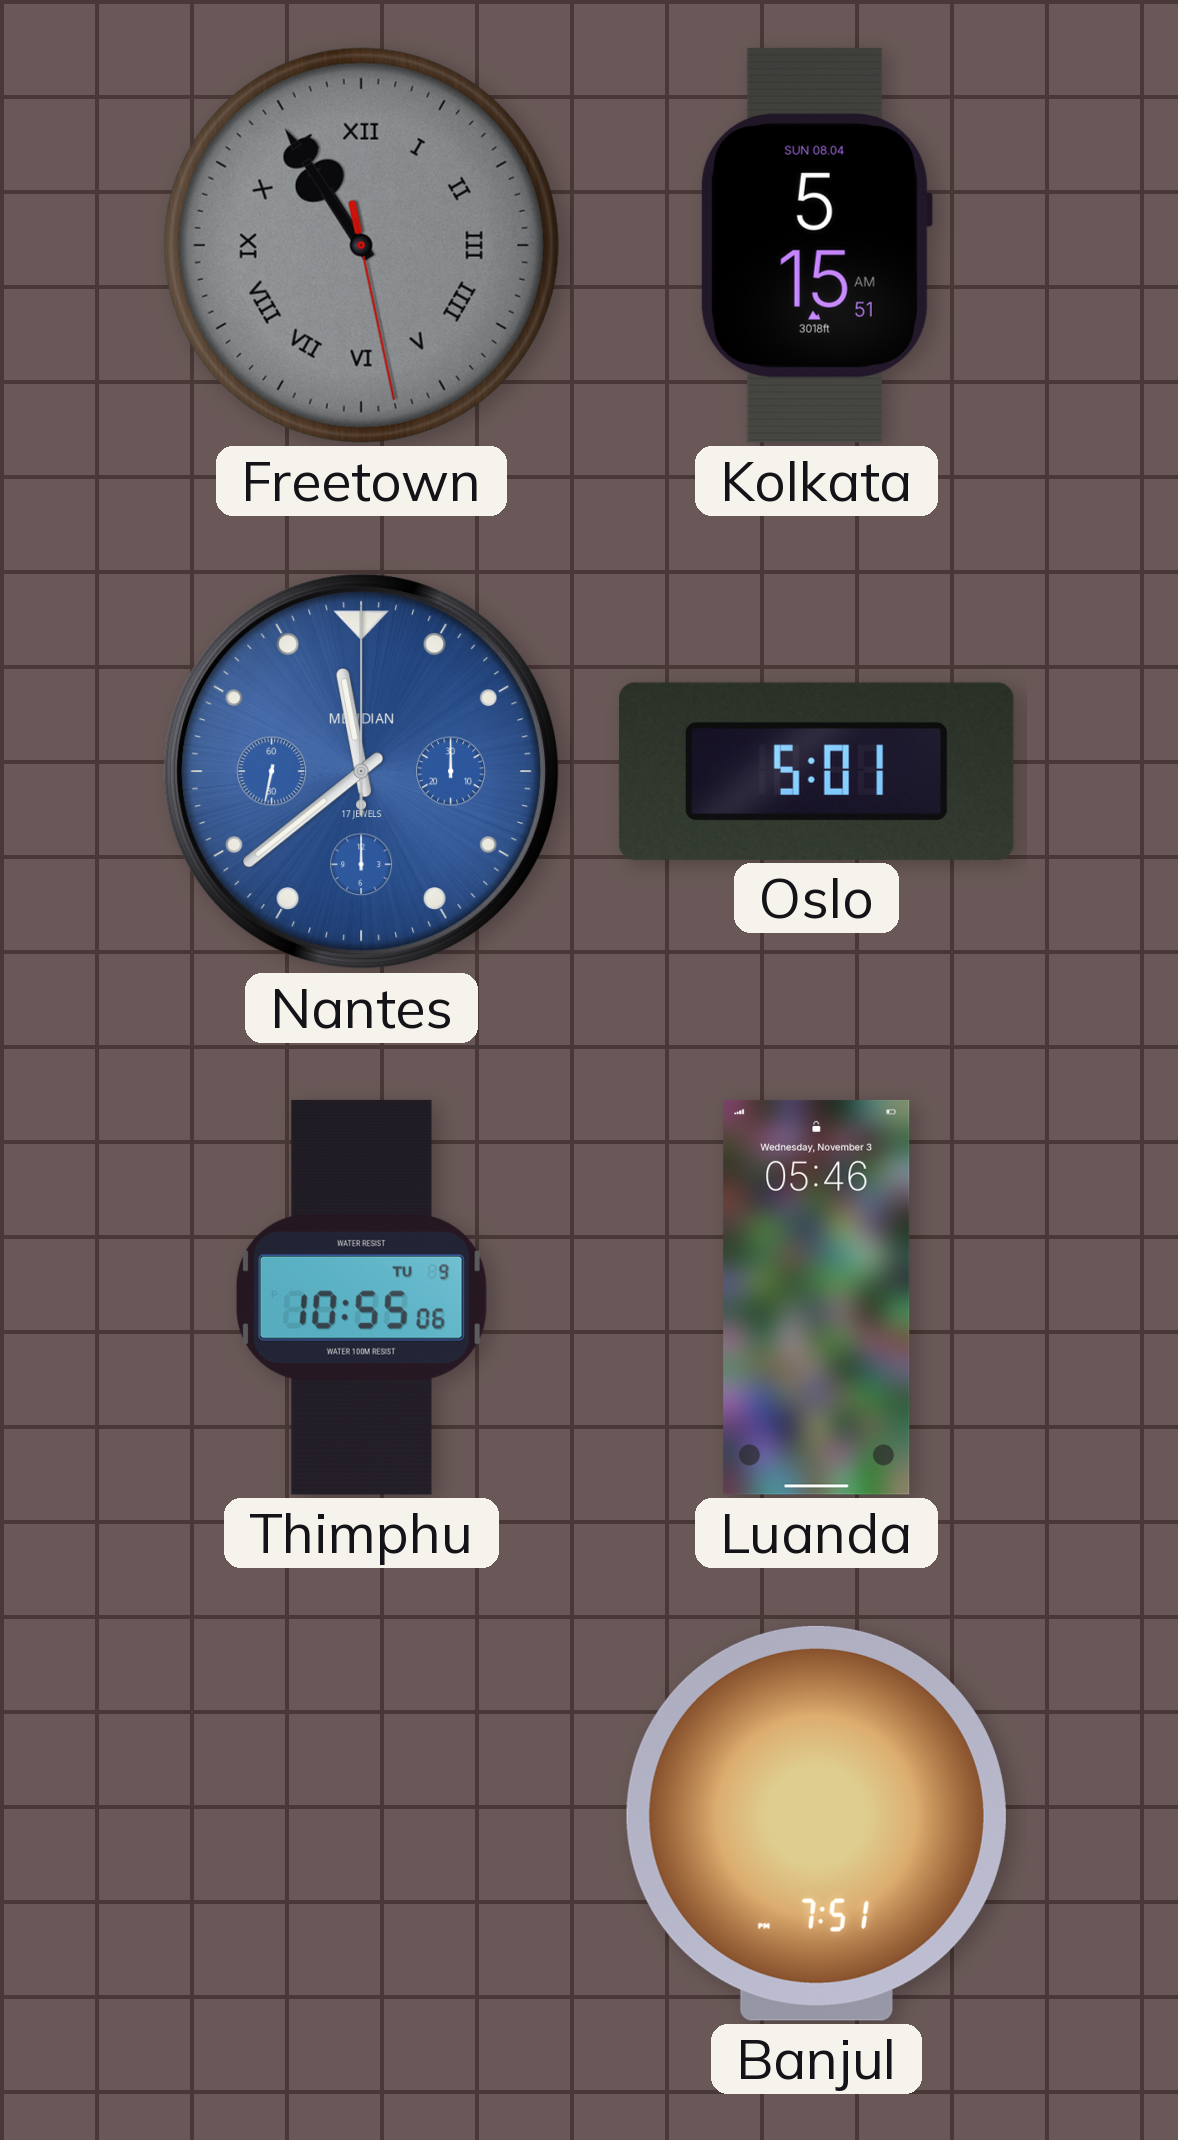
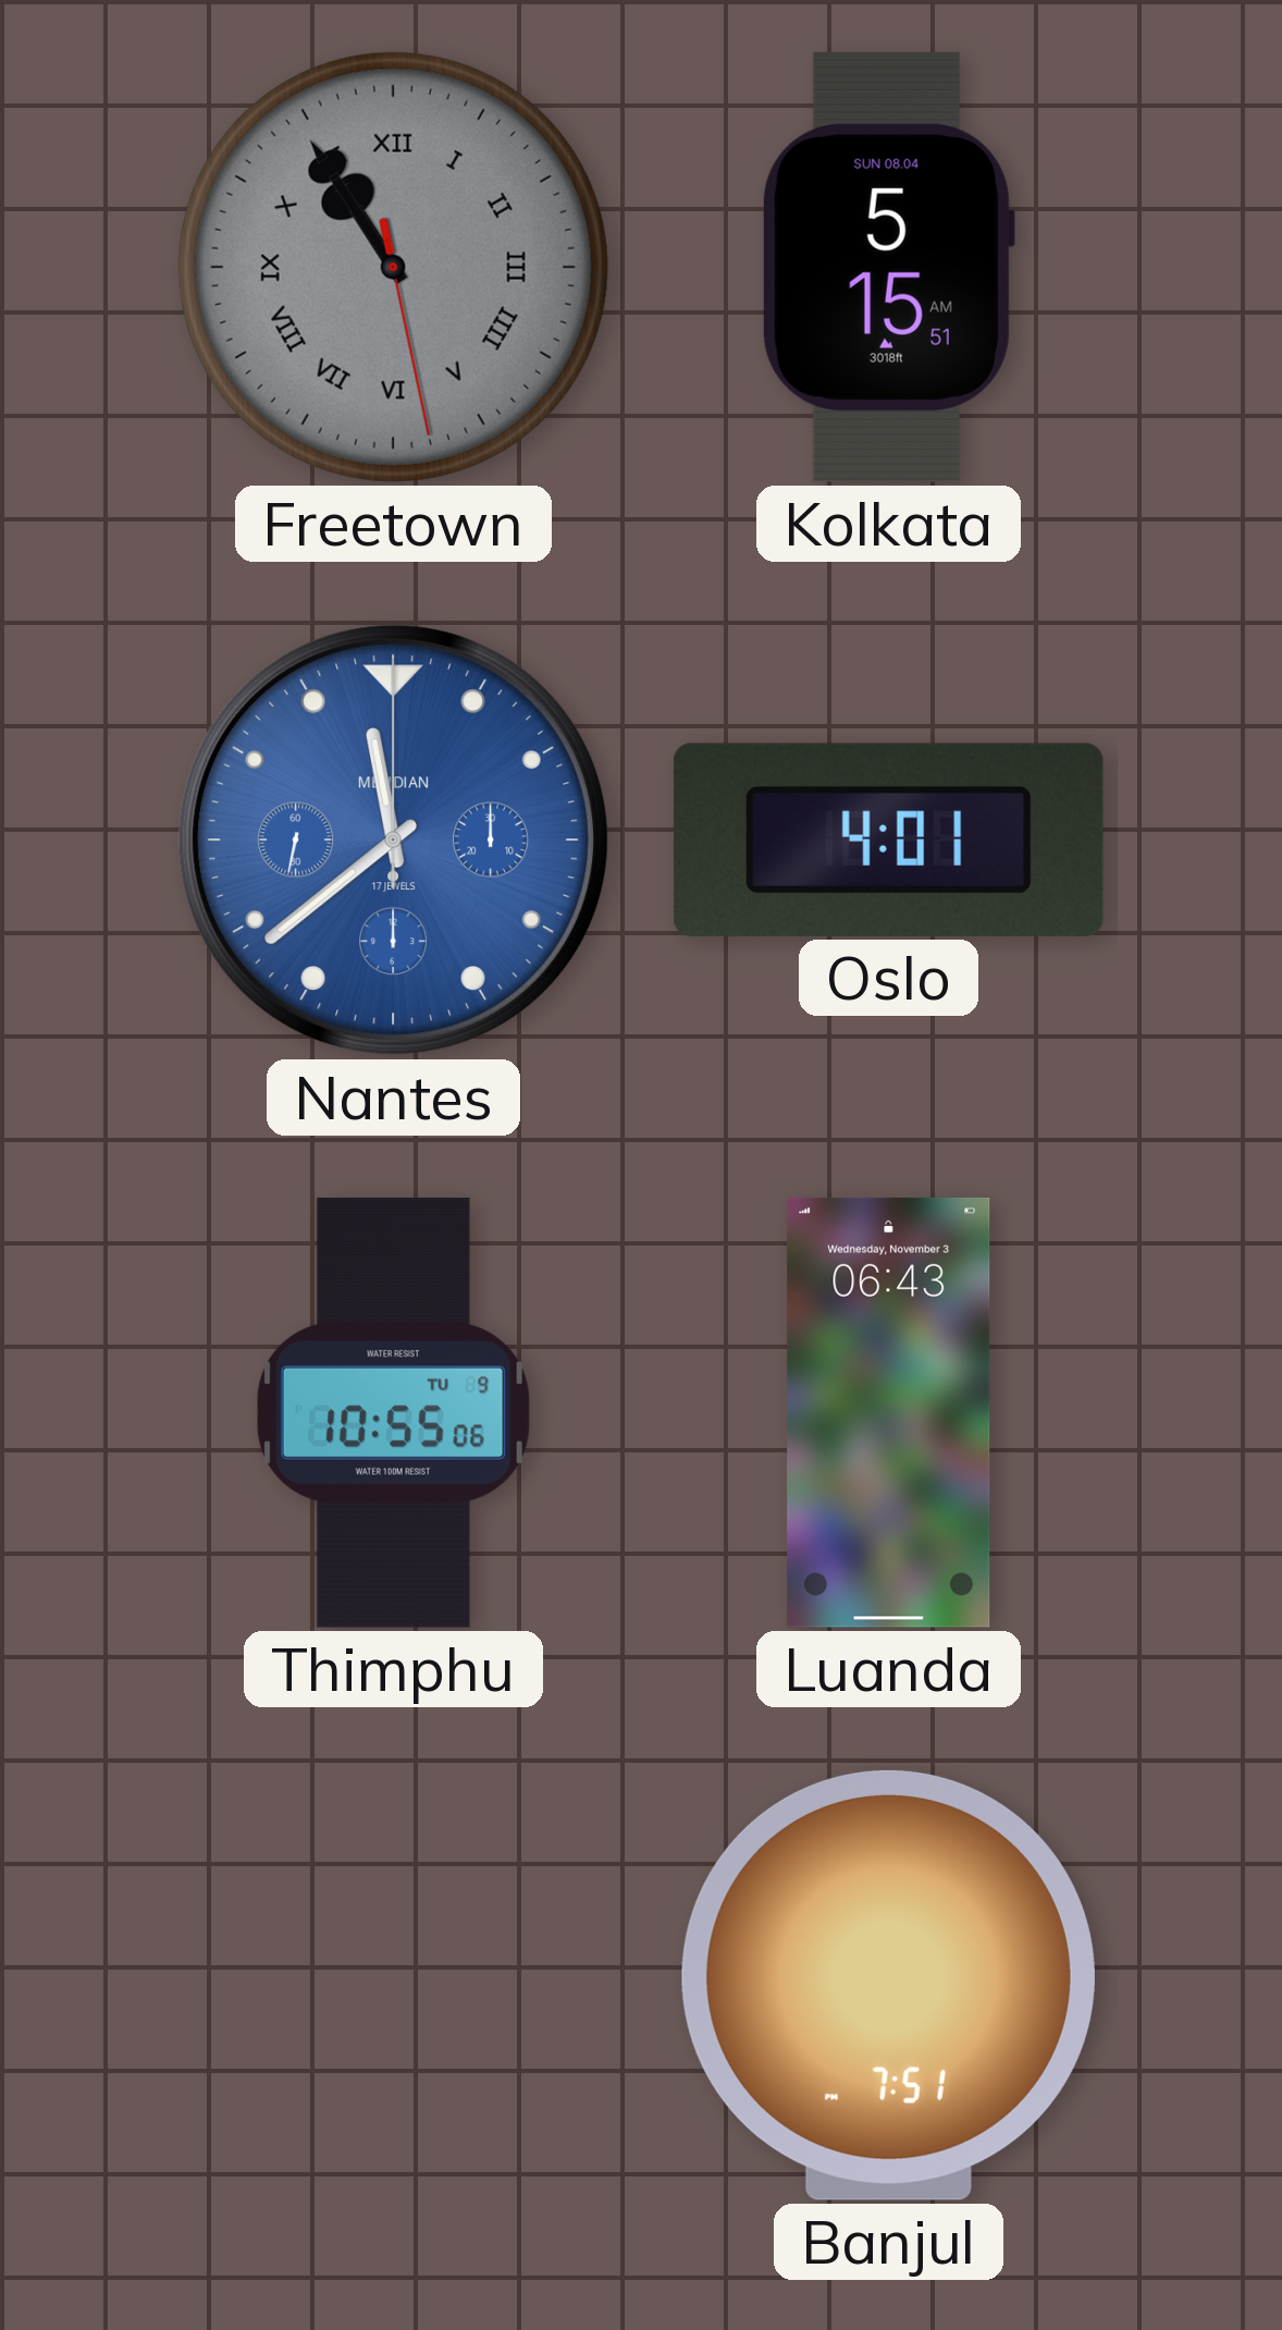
Oslo: 5:01 -> 4:01 (888, 839)
Luanda: 05:46 -> 06:43 (889, 1412)
